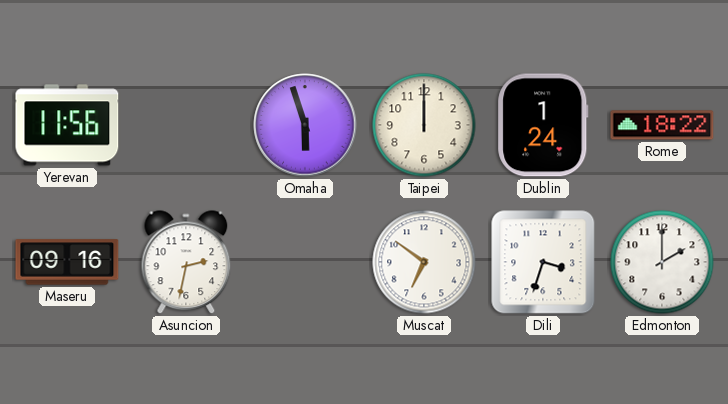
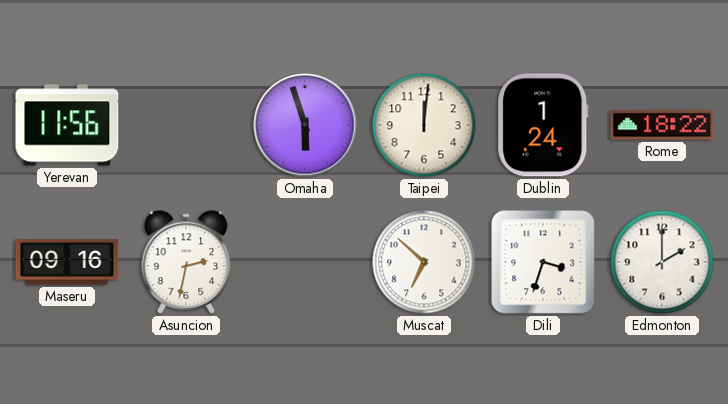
Taipei: 12:00 -> 12:01 (424, 125)
Muscat: 6:51 -> 6:52 (424, 262)
